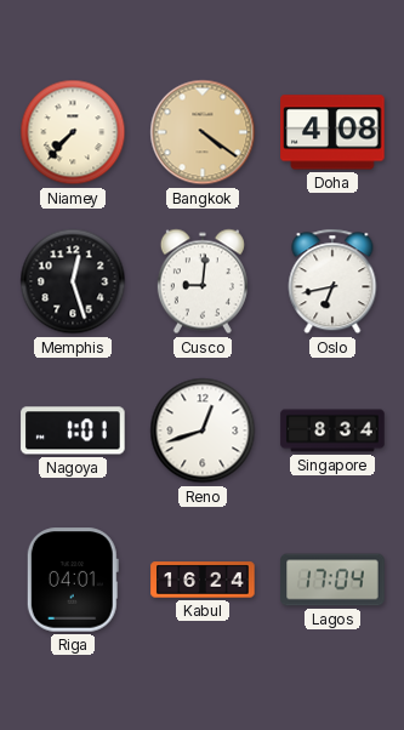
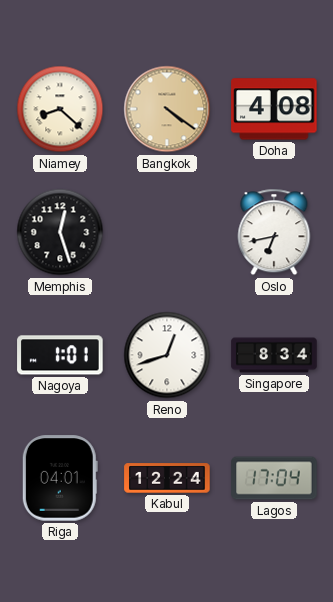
Niamey: 7:37 -> 8:22 (60, 109)
Cusco: 9:01 -> none (203, 281)
Kabul: 16:24 -> 12:24 (167, 478)
